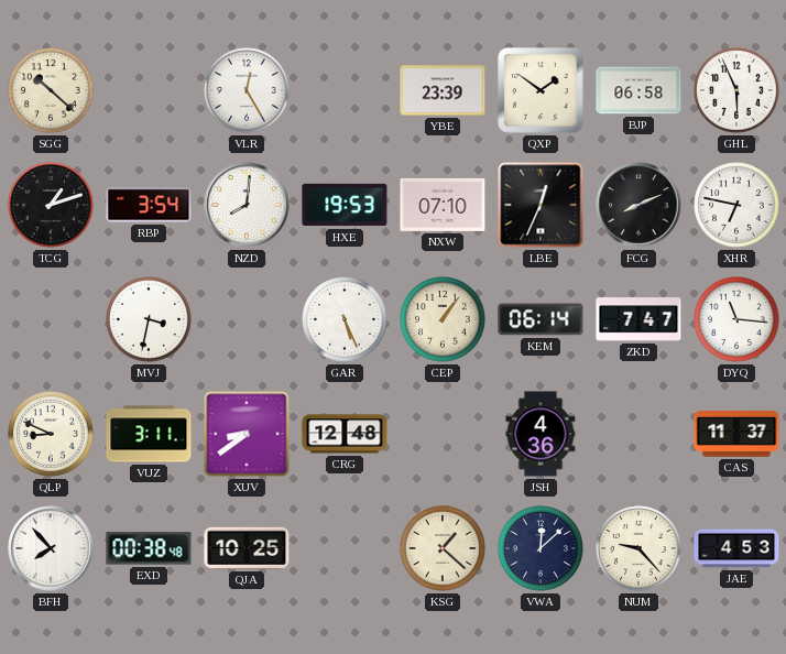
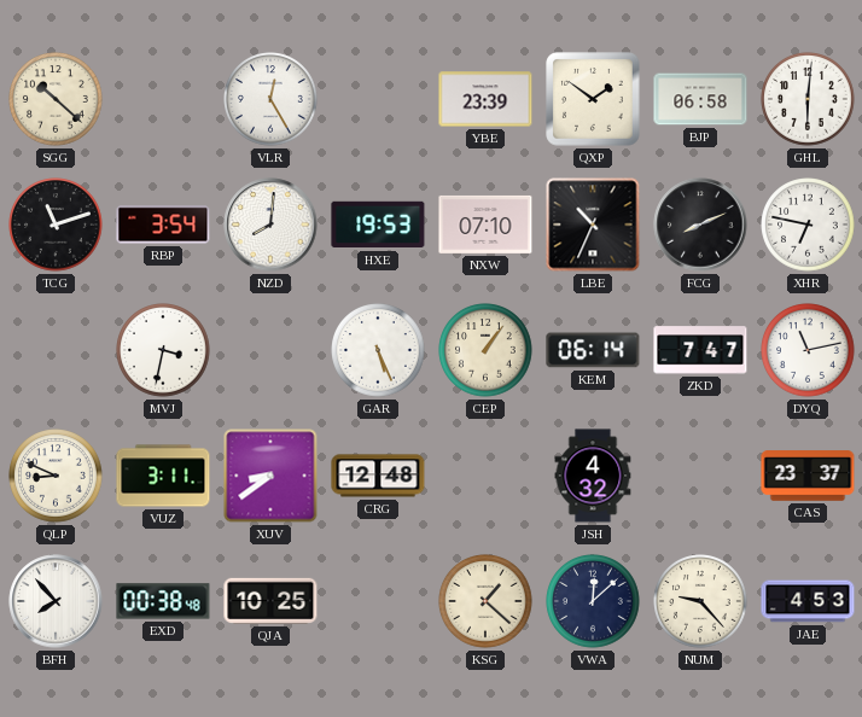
GHL: 5:56 -> 6:01 (808, 99)
TCG: 1:12 -> 11:12 (56, 225)
LBE: 12:34 -> 10:34 (593, 225)
DYQ: 11:16 -> 11:13 (808, 350)
JSH: 4:36 -> 4:32 (593, 476)
CAS: 11:37 -> 23:37 (808, 476)
